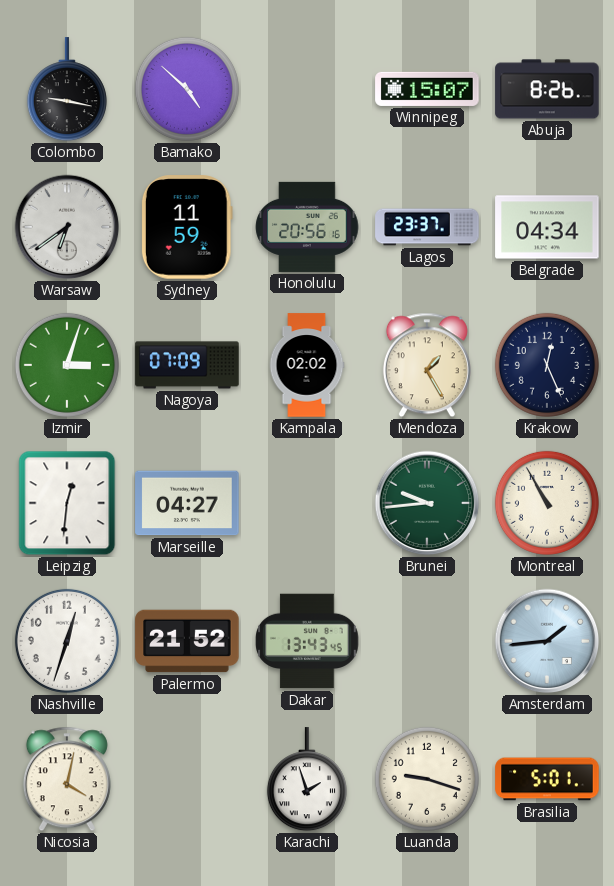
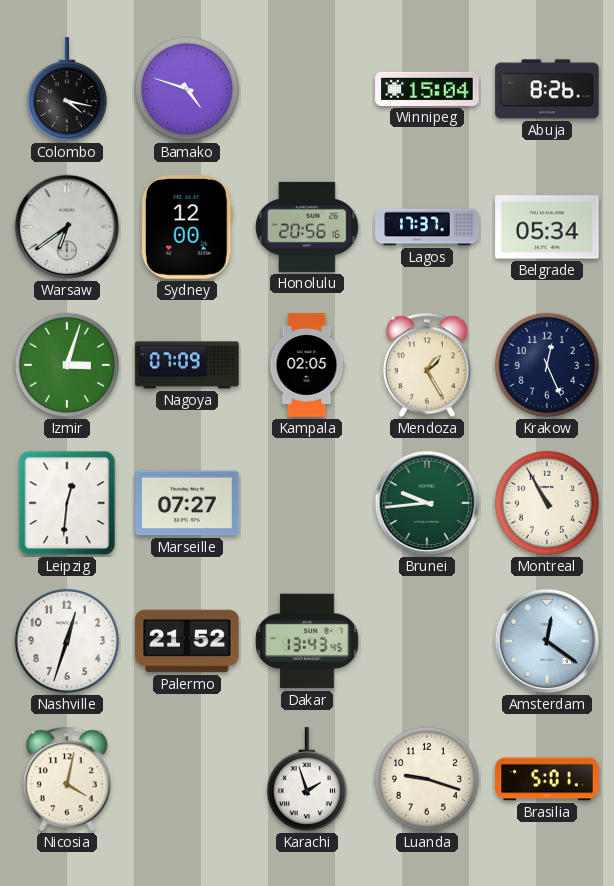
Colombo: 9:17 -> 4:17 (67, 90)
Bamako: 4:52 -> 4:48 (187, 89)
Winnipeg: 15:07 -> 15:04 (427, 89)
Sydney: 11:59 -> 12:00 (187, 227)
Lagos: 23:37 -> 17:37 (427, 227)
Belgrade: 04:34 -> 05:34 (547, 227)
Kampala: 02:02 -> 02:05 (307, 365)
Marseille: 04:27 -> 07:27 (187, 503)
Amsterdam: 1:44 -> 12:21 (547, 641)
